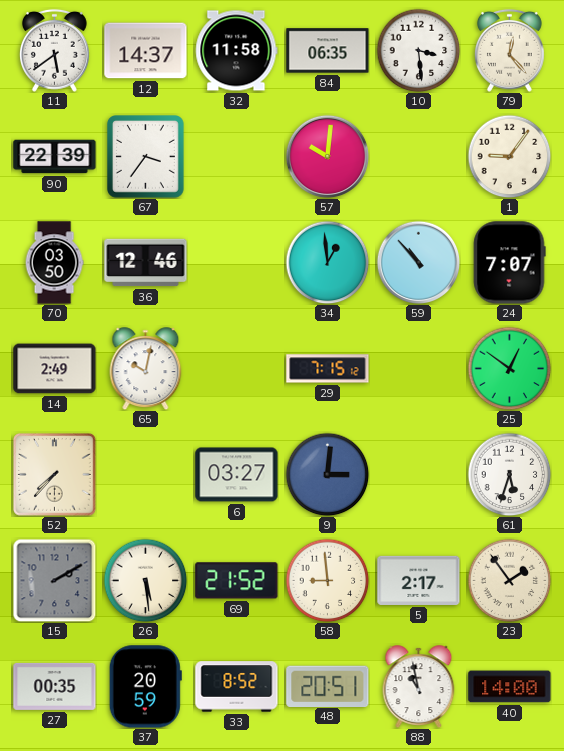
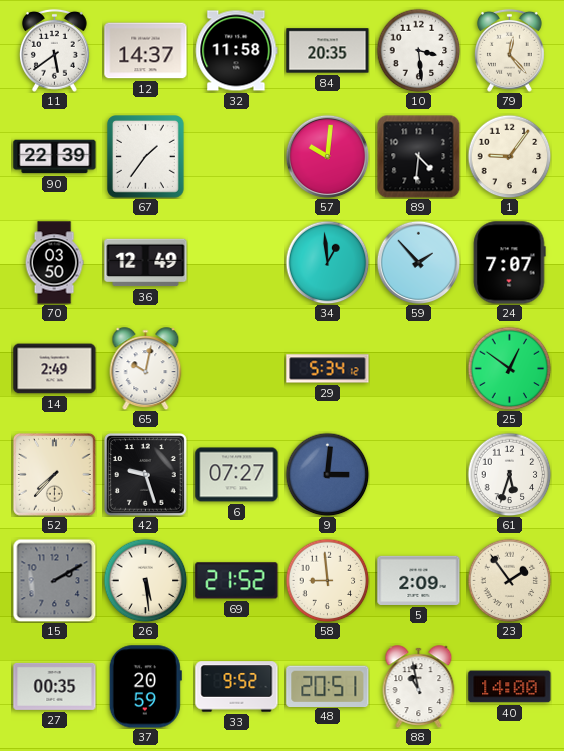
84: 06:35 -> 20:35 (328, 51)
67: 3:36 -> 1:36 (146, 157)
89: none -> 4:31 (418, 156)
36: 12:46 -> 12:49 (146, 263)
59: 10:53 -> 1:53 (418, 262)
29: 7:15 -> 5:34 (328, 369)
42: none -> 9:27 (146, 475)
6: 03:27 -> 07:27 (237, 475)
5: 2:17 -> 2:09 (419, 580)
33: 8:52 -> 9:52 (237, 687)
